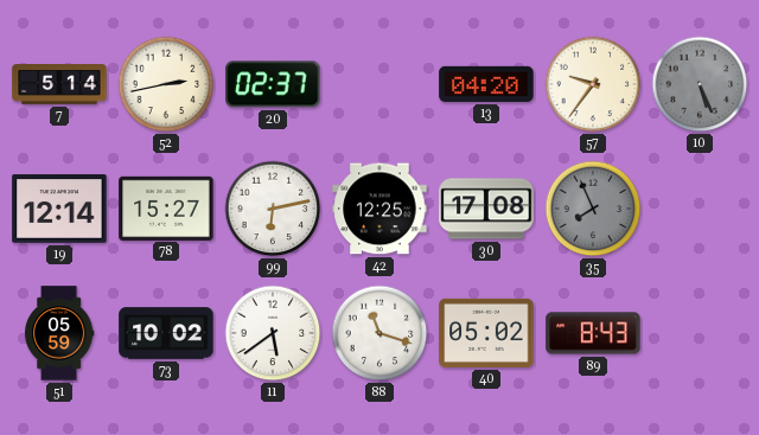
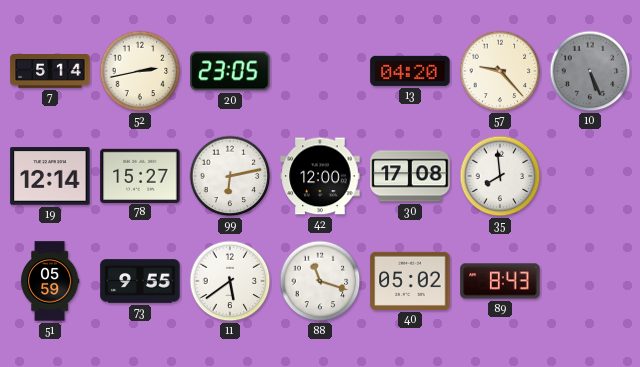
20: 02:37 -> 23:05 (230, 71)
57: 9:36 -> 9:23 (500, 71)
42: 12:25 -> 12:00 (320, 176)
35: 7:56 -> 7:59 (500, 176)
35 dial: grey -> white (500, 176)
73: 10:02 -> 9:55 (140, 281)
